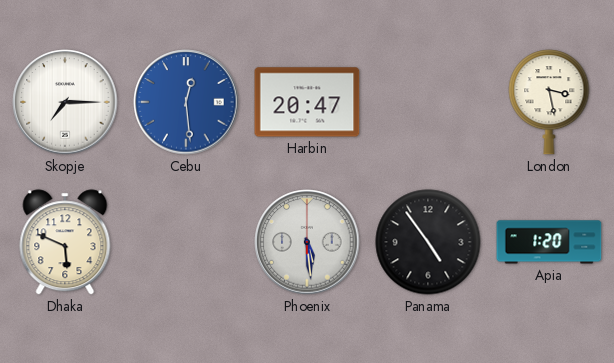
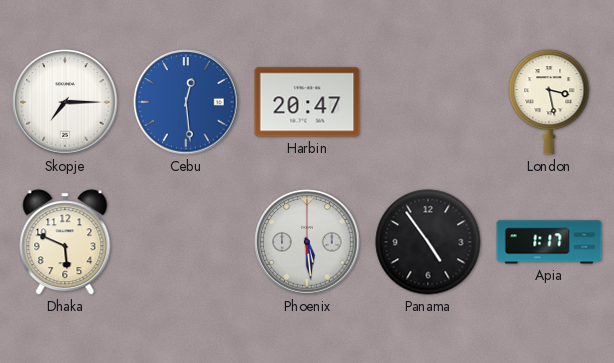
Apia: 1:20 -> 1:17 (549, 242)
